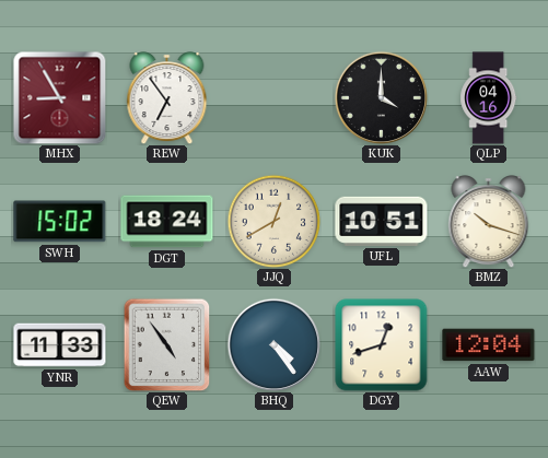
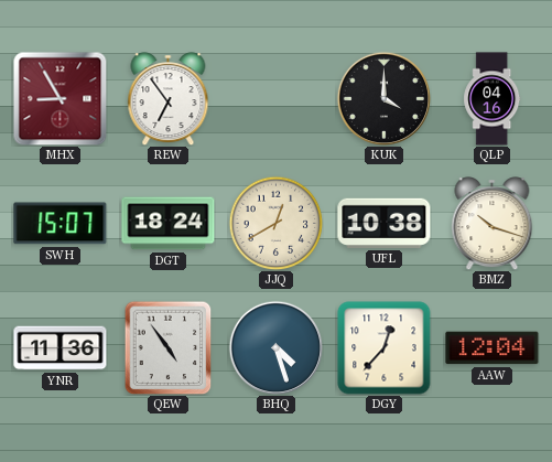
SWH: 15:02 -> 15:07 (61, 224)
UFL: 10:51 -> 10:38 (385, 223)
YNR: 11:33 -> 11:36 (61, 348)
BHQ: 4:24 -> 4:27 (275, 347)
DGY: 12:42 -> 12:37 (385, 348)
